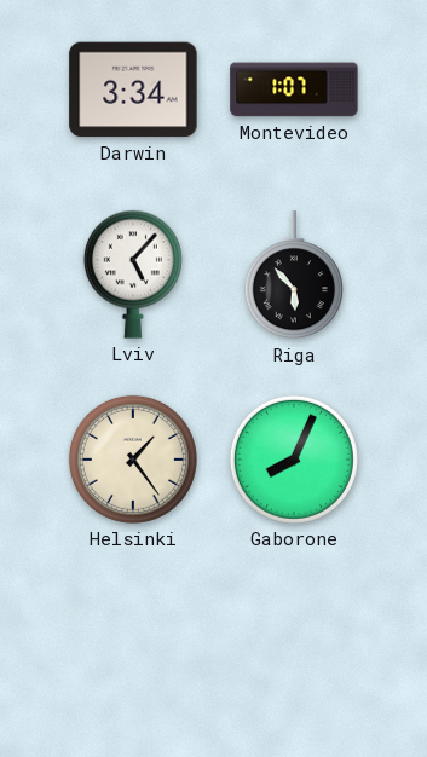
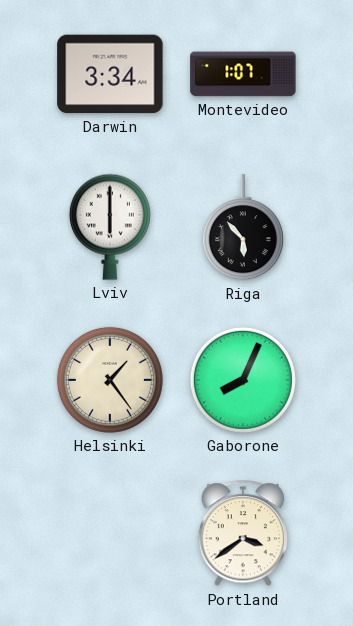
Lviv: 5:07 -> 6:00 (110, 227)
Portland: none -> 3:39 (243, 534)
